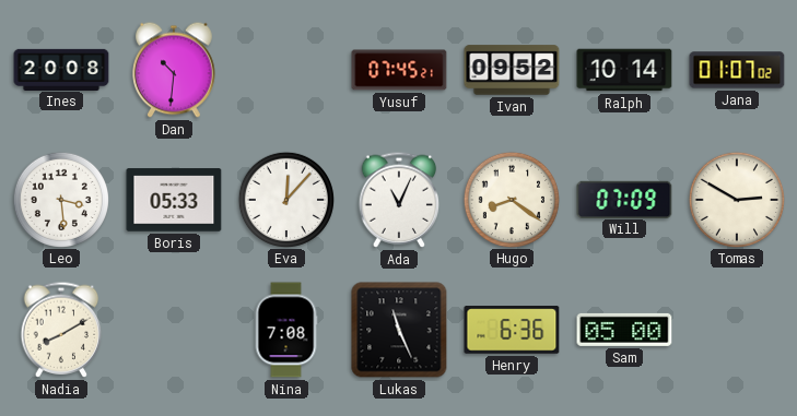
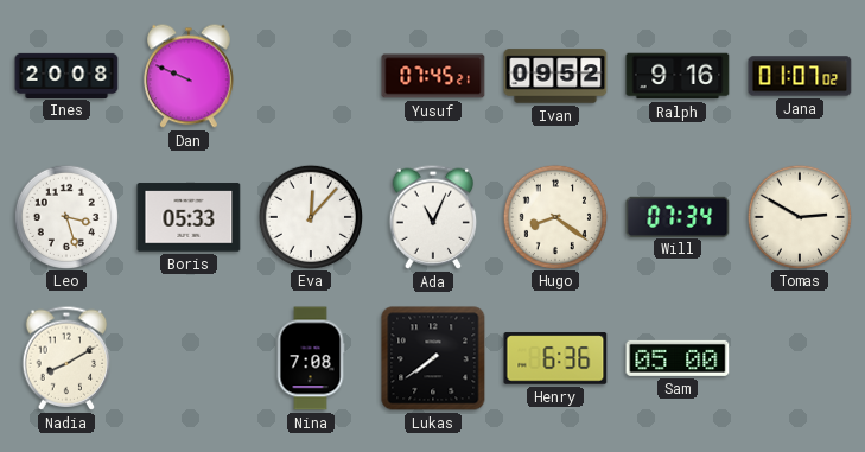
Dan: 10:31 -> 9:49 (189, 76)
Ralph: 10:14 -> 9:16 (678, 76)
Leo: 3:29 -> 3:27 (65, 216)
Will: 07:09 -> 07:34 (678, 216)
Lukas: 11:26 -> 7:39 (433, 358)
